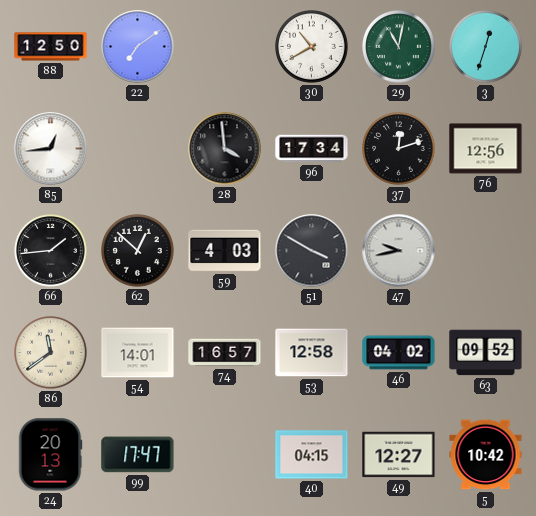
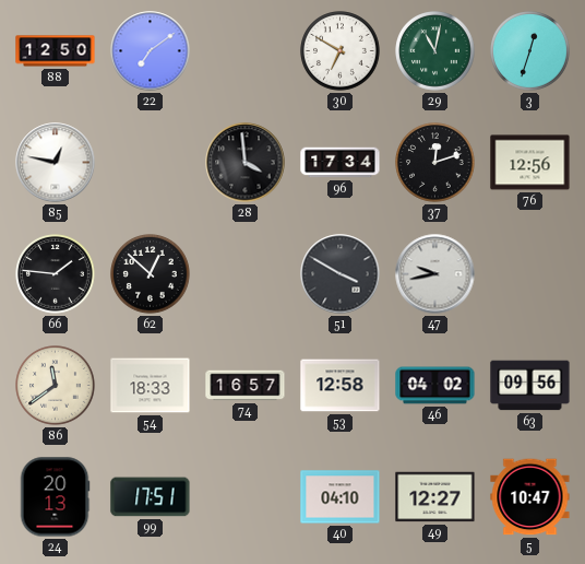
30: 10:40 -> 6:50 (341, 51)
85: 12:44 -> 12:47 (56, 163)
66: 1:44 -> 1:46 (56, 274)
59: 4:03 -> none (225, 251)
54: 14:01 -> 18:33 (151, 386)
63: 09:52 -> 09:56 (530, 386)
99: 17:47 -> 17:51 (151, 497)
40: 04:15 -> 04:10 (341, 497)
5: 10:42 -> 10:47 (530, 497)
